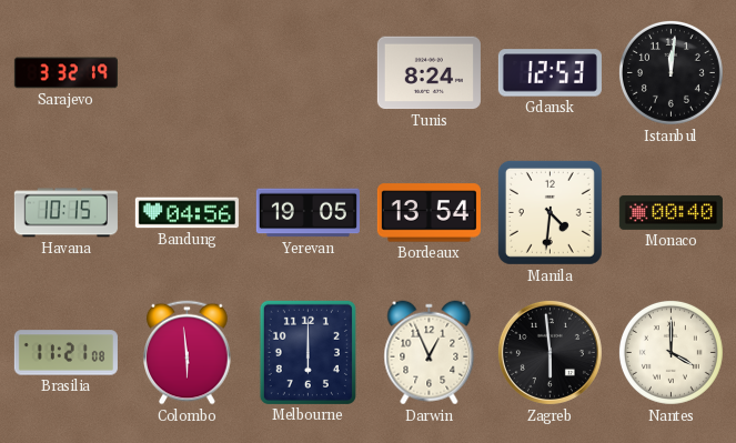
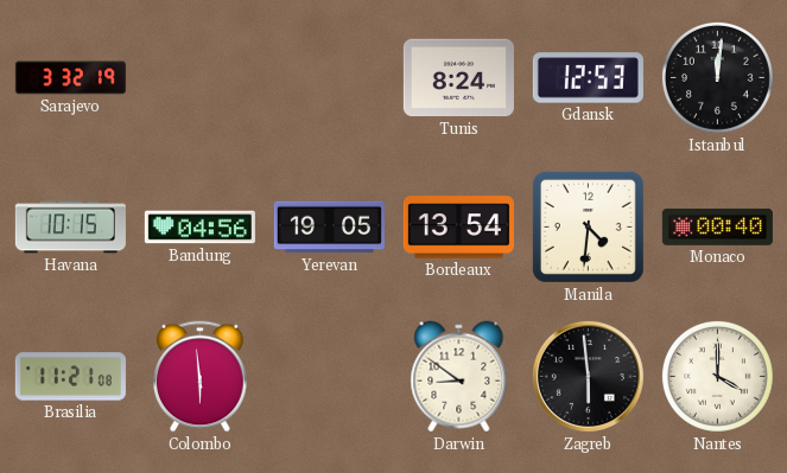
Melbourne: 6:00 -> none (307, 352)
Darwin: 12:56 -> 8:51 (459, 377)
